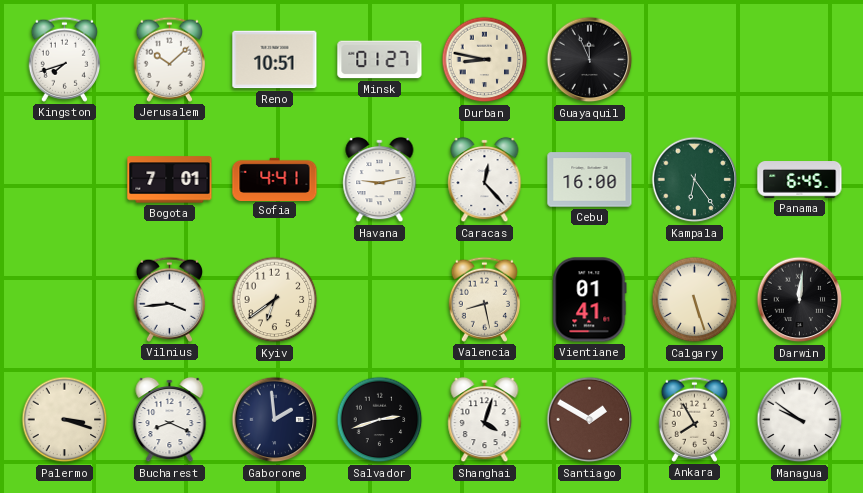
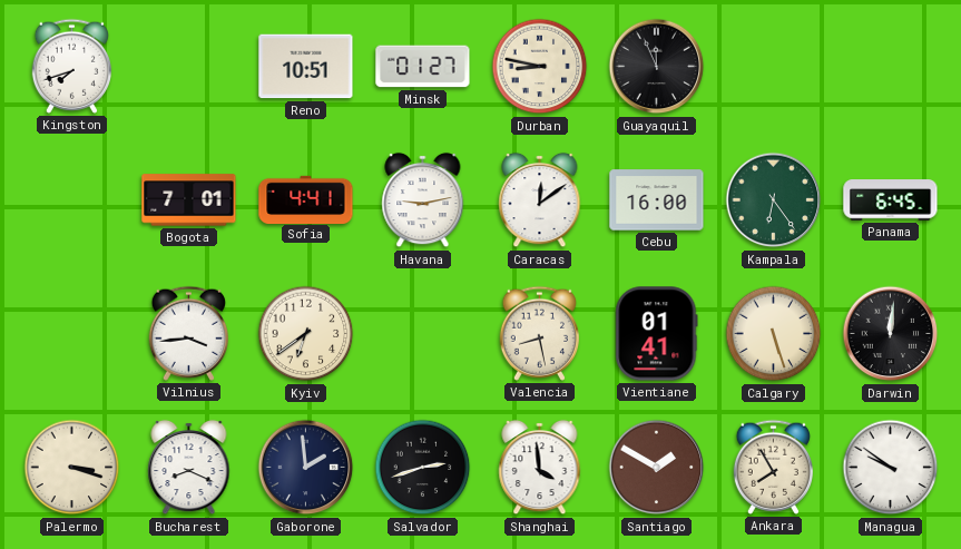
Jerusalem: 10:08 -> none (169, 59)
Caracas: 12:23 -> 12:09 (540, 200)
Shanghai: 4:03 -> 3:59 (540, 468)
